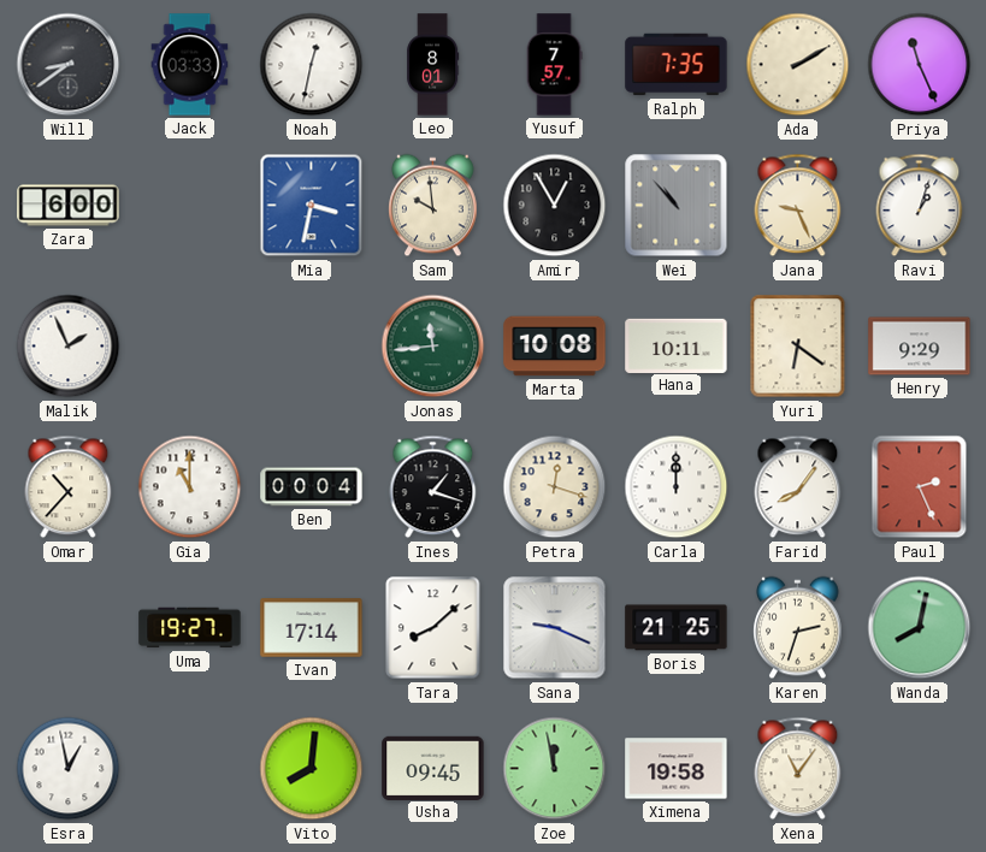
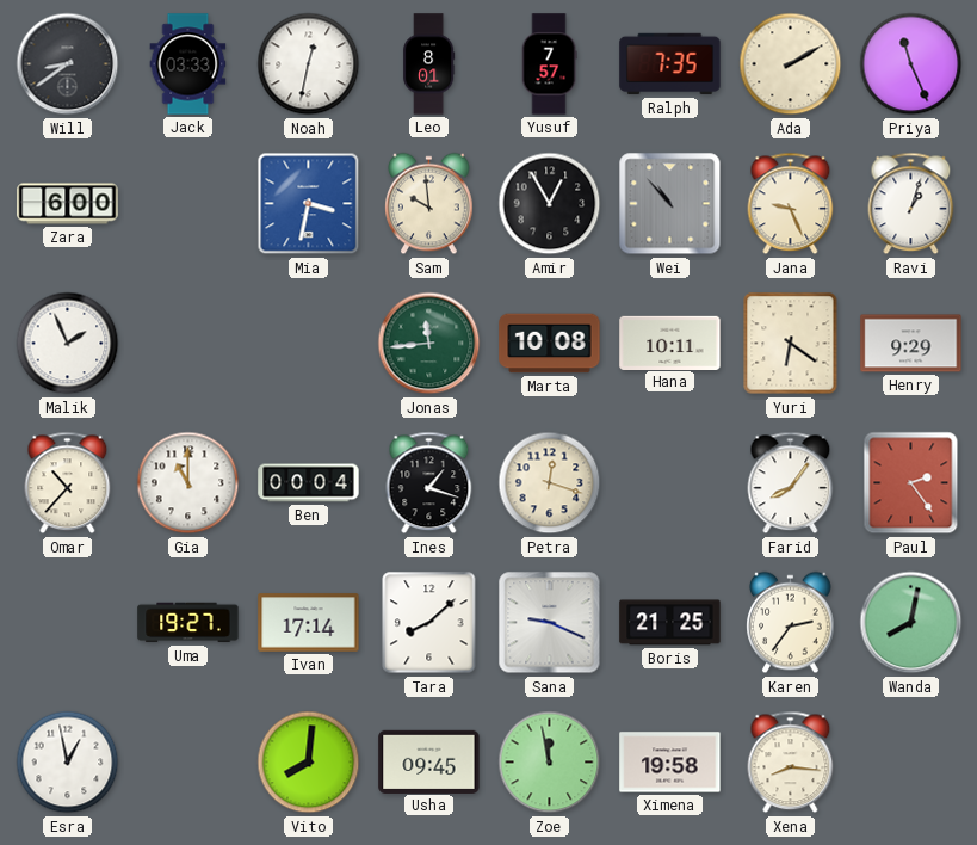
Carla: 12:00 -> none (677, 487)
Paul: 2:26 -> 2:24 (911, 483)
Karen: 2:33 -> 2:36 (791, 623)
Xena: 11:06 -> 8:16 (791, 763)
